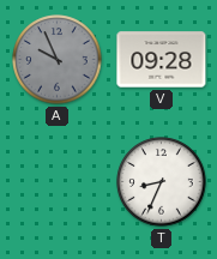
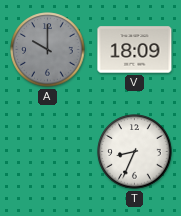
A: 9:56 -> 10:00 (48, 50)
V: 09:28 -> 18:09 (135, 50)
